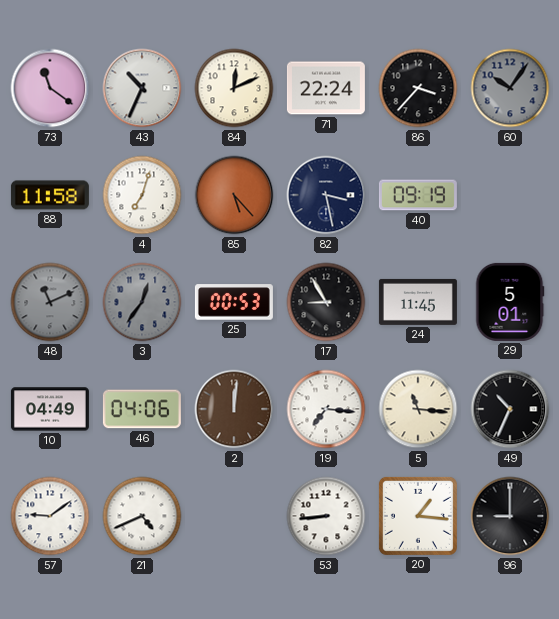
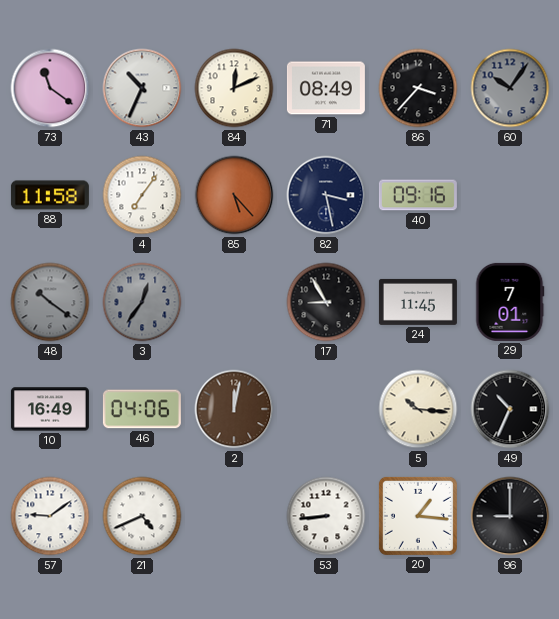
71: 22:24 -> 08:49 (326, 88)
4: 7:03 -> 7:06 (142, 195)
40: 09:19 -> 09:16 (418, 195)
48: 11:11 -> 10:21 (50, 302)
25: 00:53 -> none (234, 302)
29: 5:01 -> 7:01 (510, 302)
10: 04:49 -> 16:49 (50, 409)
2: 12:01 -> 12:02 (234, 409)
19: 7:16 -> none (326, 409)
5: 11:16 -> 10:16 (418, 409)
